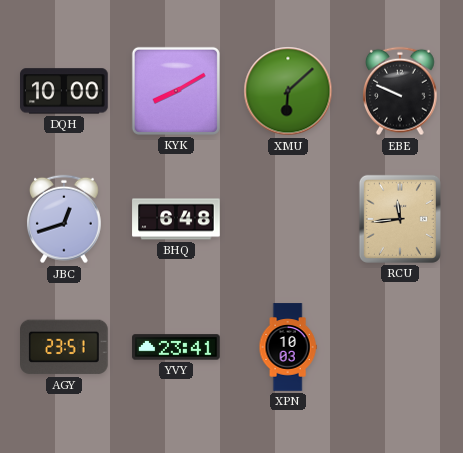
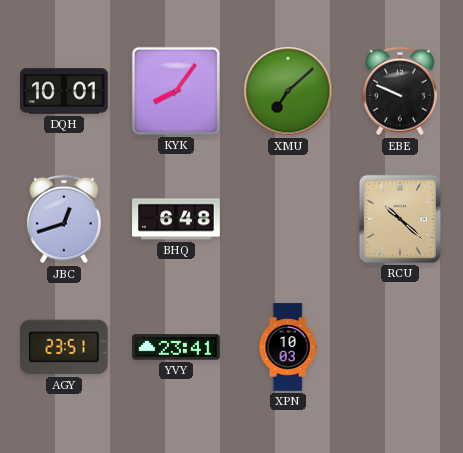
DQH: 10:00 -> 10:01 (64, 91)
KYK: 8:10 -> 8:06 (176, 91)
XMU: 6:08 -> 7:08 (288, 91)
RCU: 11:44 -> 10:22 (400, 219)
